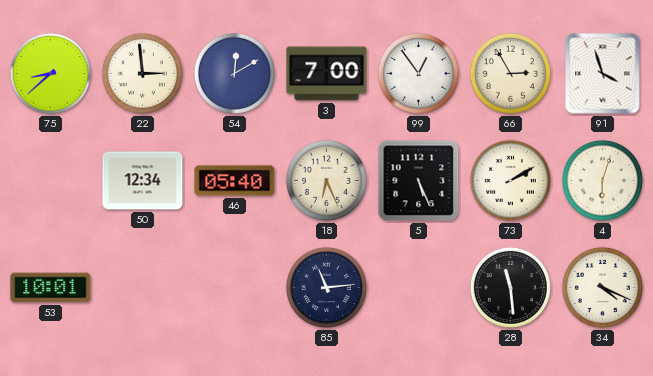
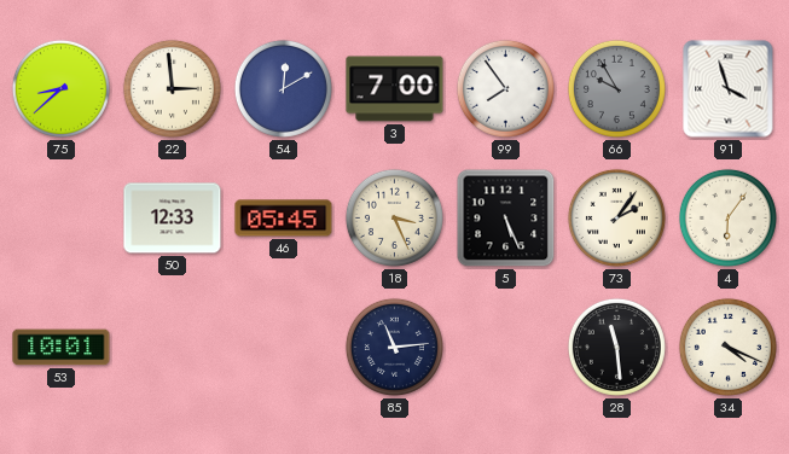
99: 12:54 -> 7:54 (505, 88)
66: 2:55 -> 9:55 (616, 88)
66 dial: cream -> grey (616, 88)
50: 12:34 -> 12:33 (173, 219)
46: 05:40 -> 05:45 (284, 219)
18: 6:26 -> 3:26 (394, 217)
73: 2:10 -> 2:06 (616, 217)
4: 6:03 -> 6:06 (727, 217)
